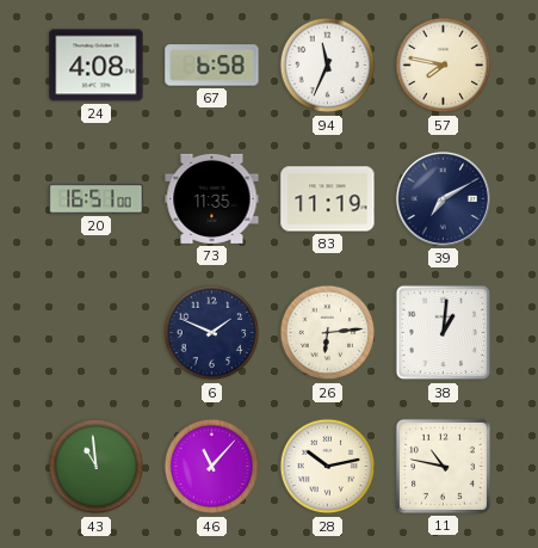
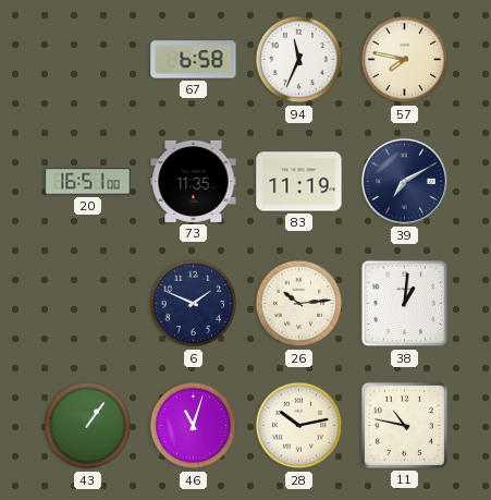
24: 4:08 -> none (97, 66)
26: 6:14 -> 10:14 (299, 304)
43: 10:59 -> 1:06 (88, 426)
46: 11:07 -> 11:03 (194, 426)
